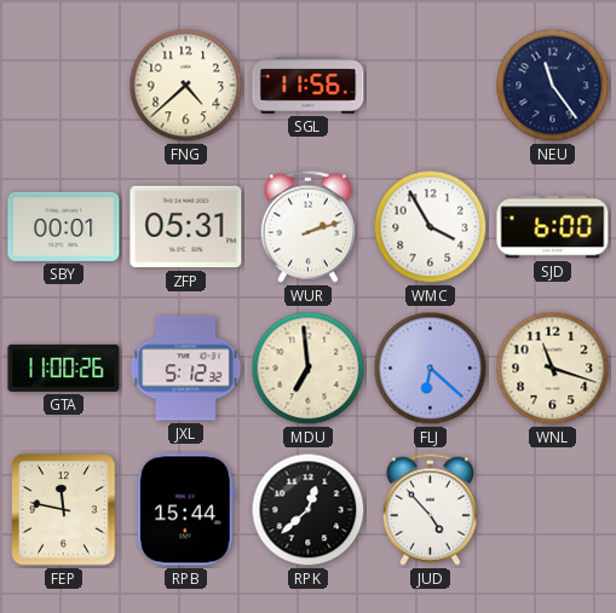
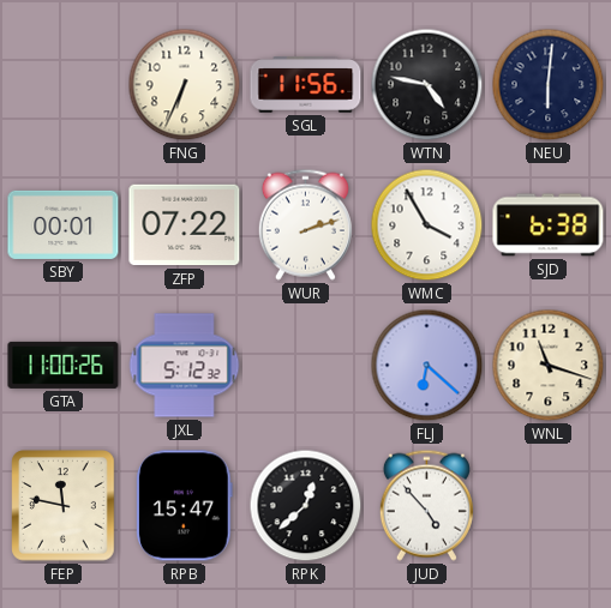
FNG: 4:38 -> 6:34 (185, 85)
WTN: none -> 4:47 (427, 85)
NEU: 11:24 -> 6:01 (549, 85)
ZFP: 05:31 -> 07:22 (185, 225)
SJD: 6:00 -> 6:38 (549, 225)
MDU: 6:59 -> none (309, 369)
RPB: 15:44 -> 15:47 (184, 506)
